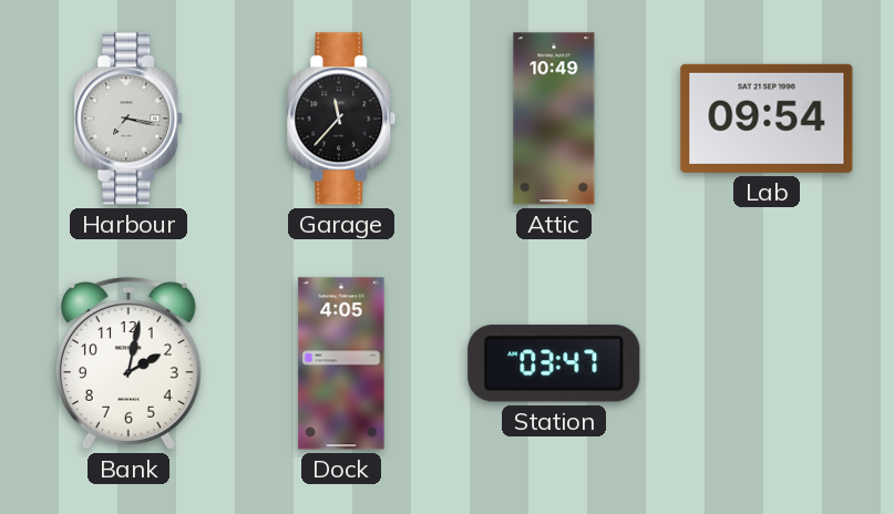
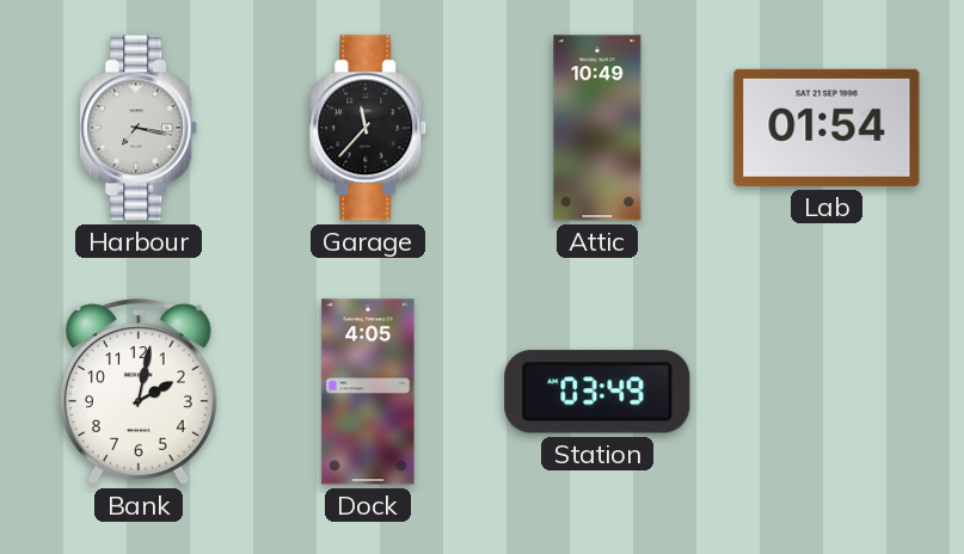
Lab: 09:54 -> 01:54 (827, 128)
Station: 03:47 -> 03:49 (597, 392)
